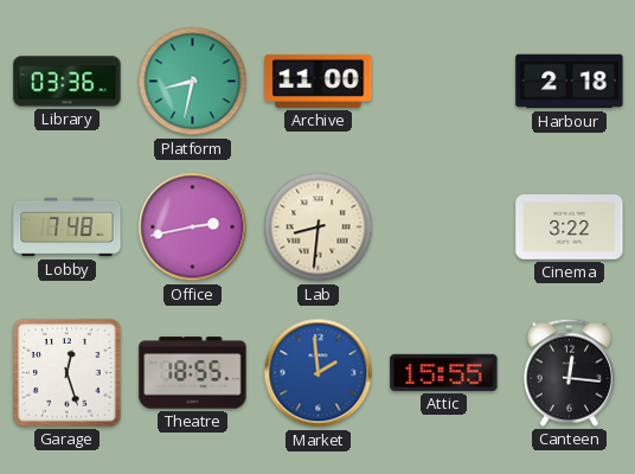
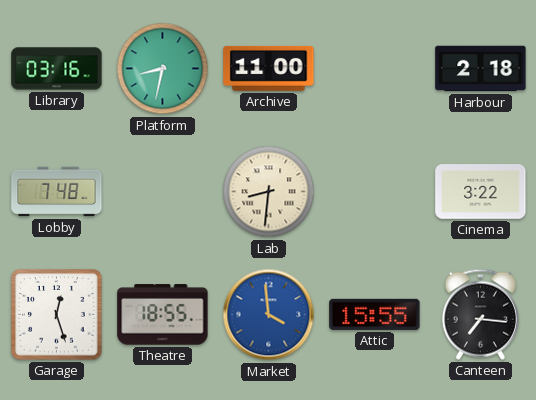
Library: 03:36 -> 03:16 (57, 69)
Office: 2:43 -> none (193, 228)
Market: 1:59 -> 3:59 (269, 315)
Canteen: 12:16 -> 7:16 (480, 314)
